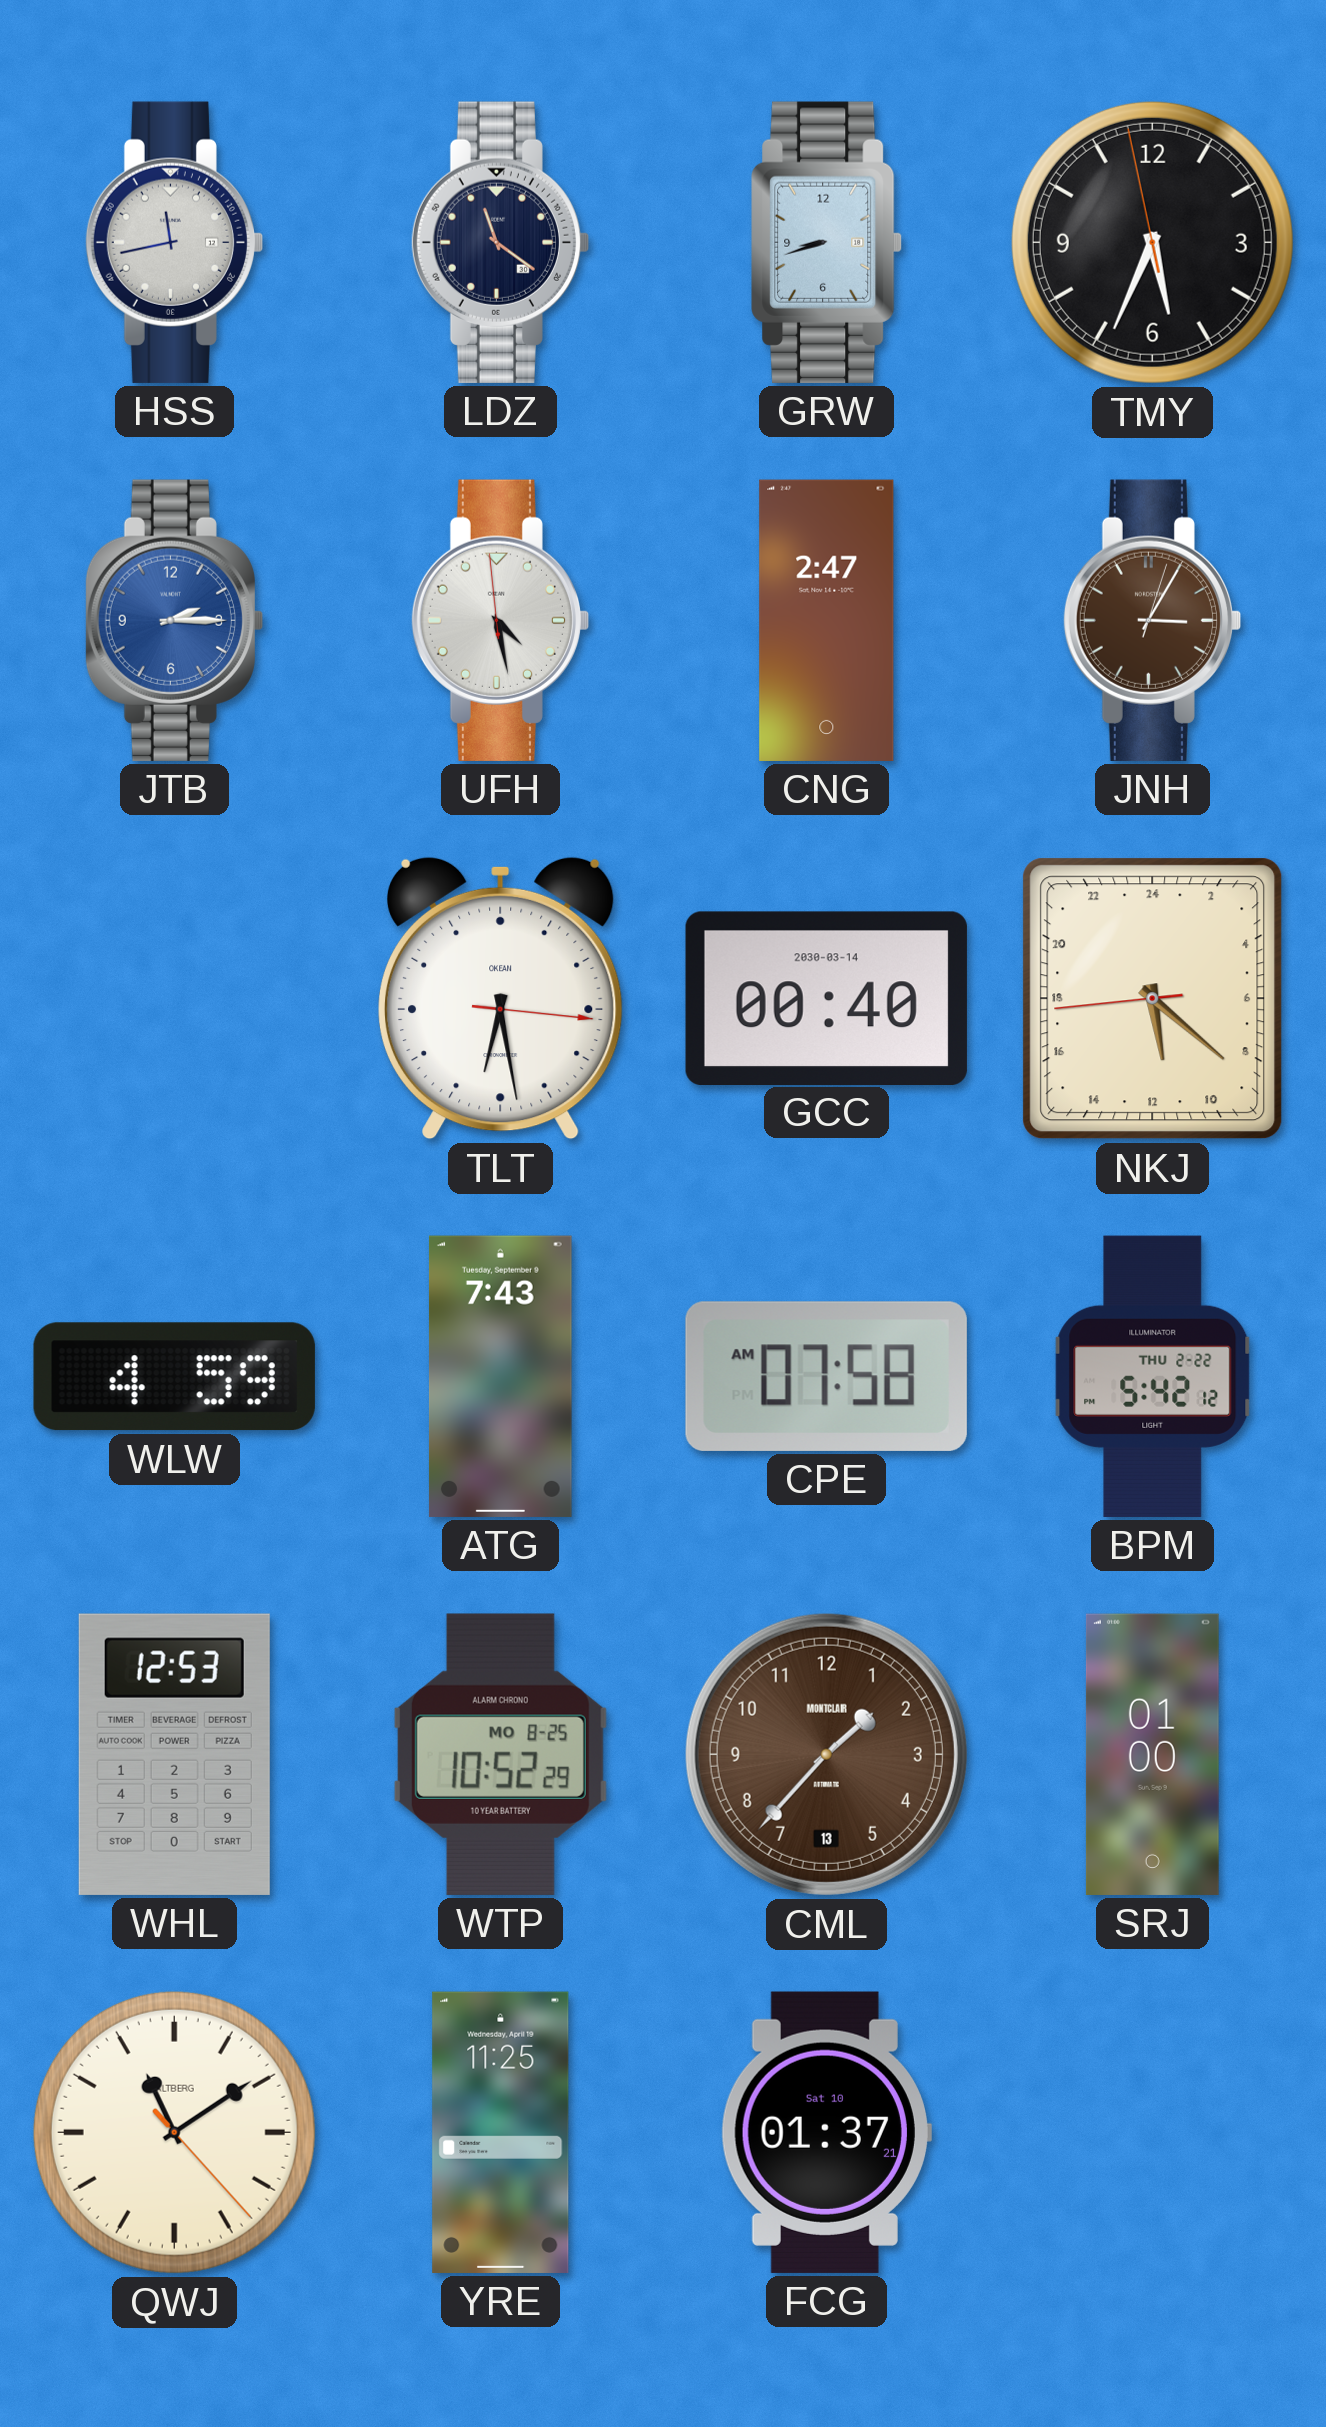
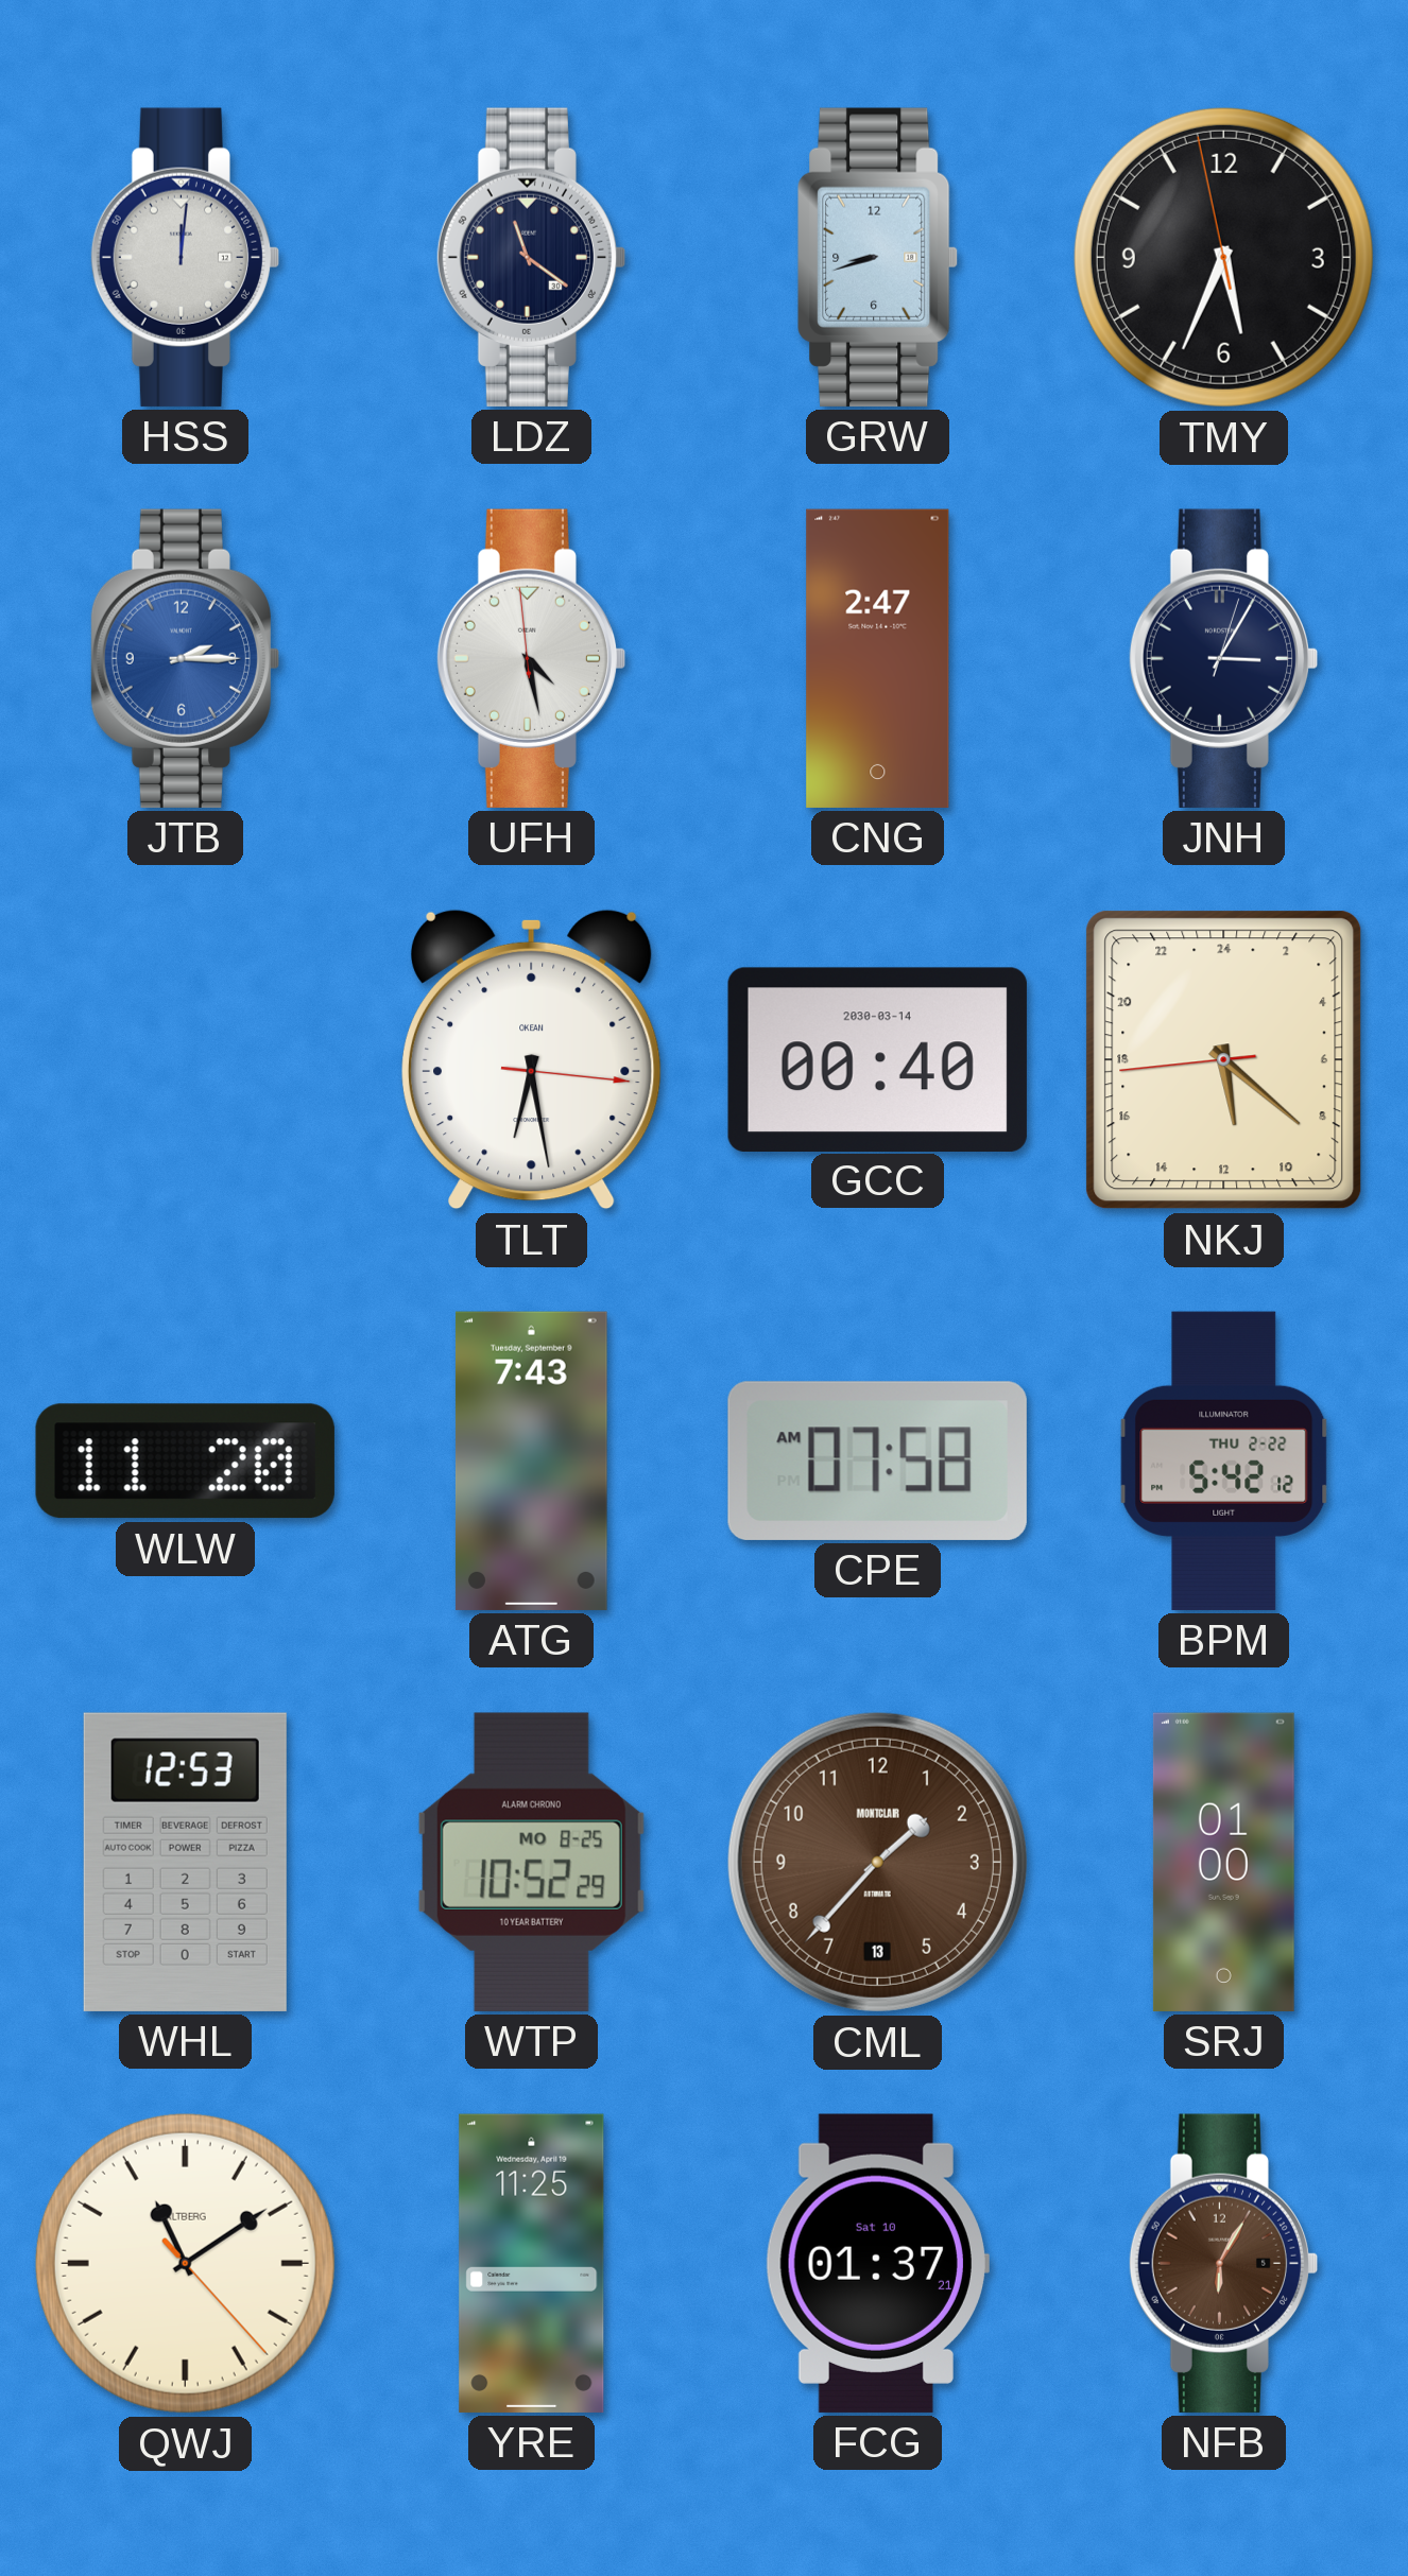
HSS: 11:43 -> 12:01 (184, 257)
JNH dial: brown -> navy (1222, 658)
WLW: 4:59 -> 11:20 (185, 1462)
NFB: none -> 6:05 (1222, 2263)
